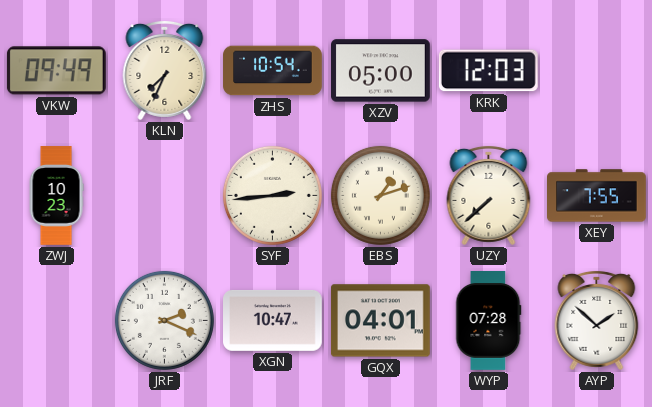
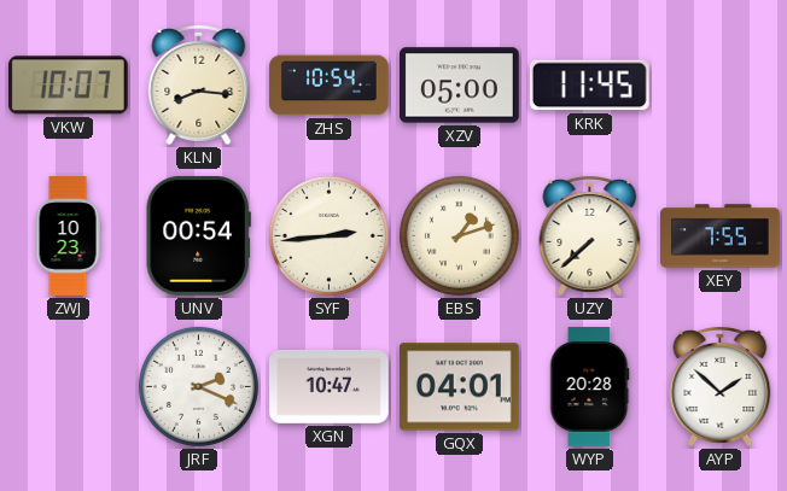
VKW: 09:49 -> 10:07 (68, 86)
KLN: 7:34 -> 8:16 (199, 84)
KRK: 12:03 -> 11:45 (589, 86)
UNV: none -> 00:54 (198, 235)
WYP: 07:28 -> 20:28 (590, 387)
